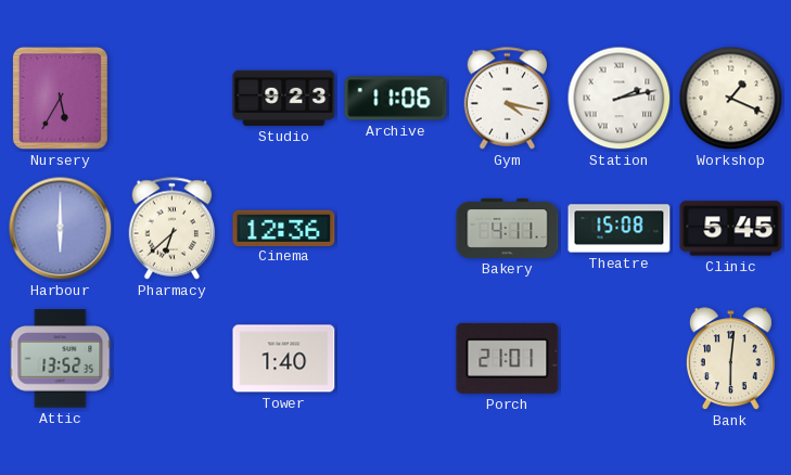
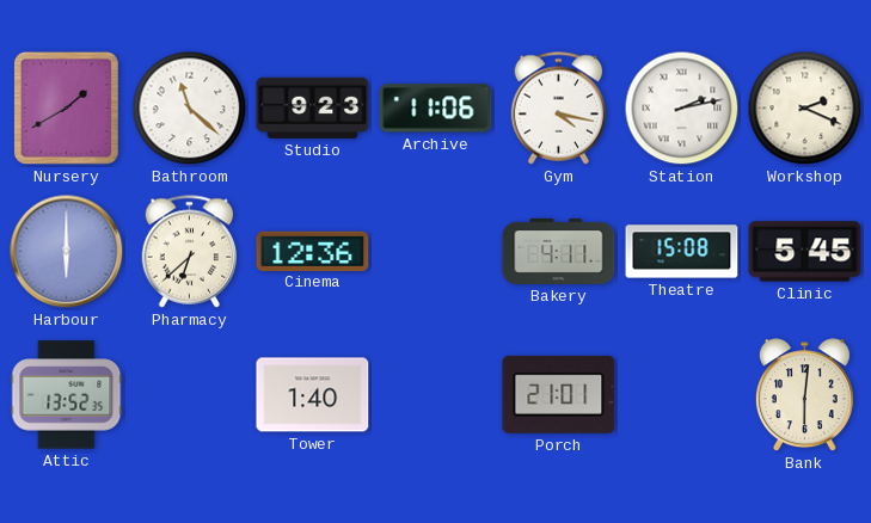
Nursery: 5:35 -> 1:40 (66, 107)
Bathroom: none -> 11:22 (190, 109)
Workshop: 1:19 -> 2:19 (805, 109)
